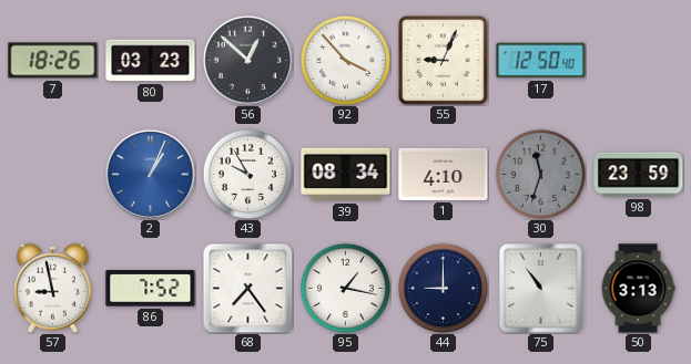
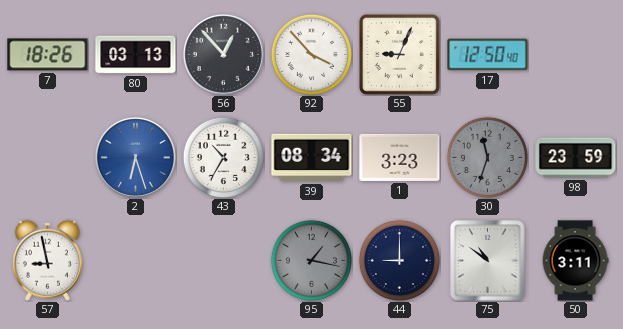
80: 03:23 -> 03:13 (136, 55)
56: 12:52 -> 12:53 (223, 54)
2: 1:04 -> 6:27 (135, 157)
43: 9:55 -> 10:35 (223, 157)
1: 4:10 -> 3:23 (400, 157)
86: 7:52 -> none (151, 289)
68: 7:24 -> none (247, 288)
95 dial: white -> grey (311, 260)
75: 10:54 -> 10:51 (488, 261)
50: 3:13 -> 3:11 (575, 261)
